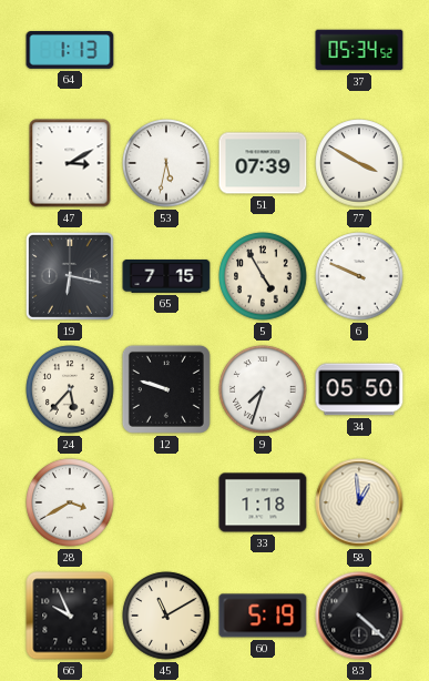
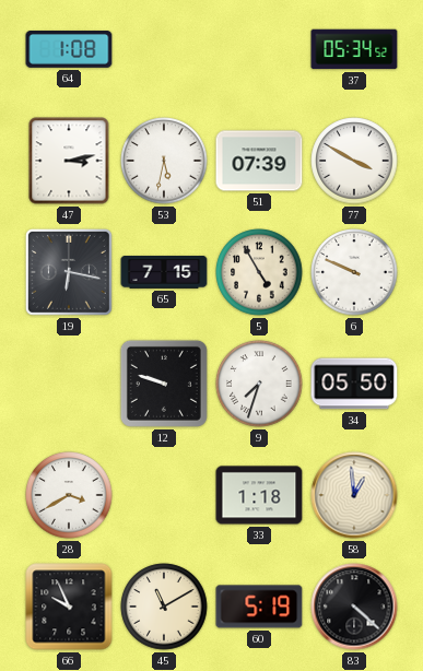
64: 1:13 -> 1:08 (69, 50)
47: 3:10 -> 3:13 (69, 161)
24: 5:37 -> none (70, 389)
